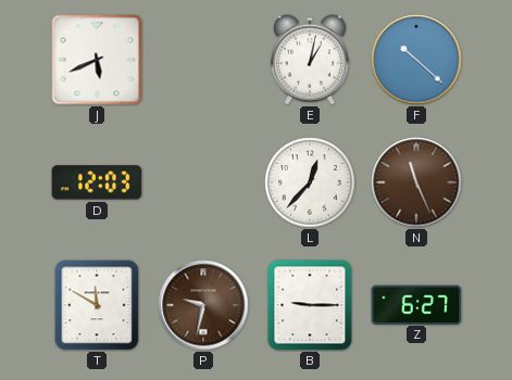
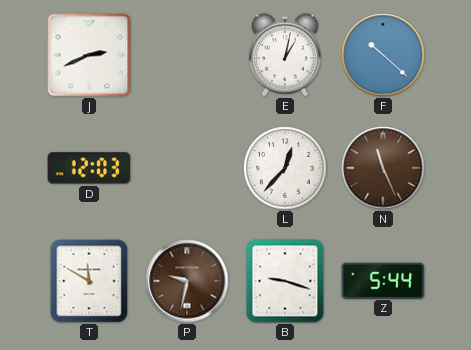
J: 5:41 -> 2:41 (89, 55)
B: 9:15 -> 9:18 (285, 281)
Z: 6:27 -> 5:44 (383, 280)
